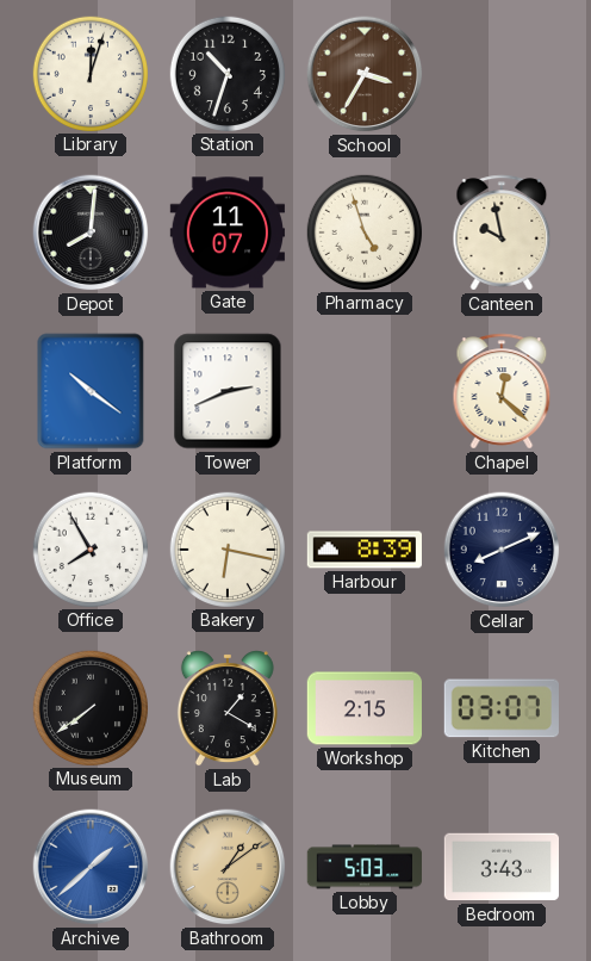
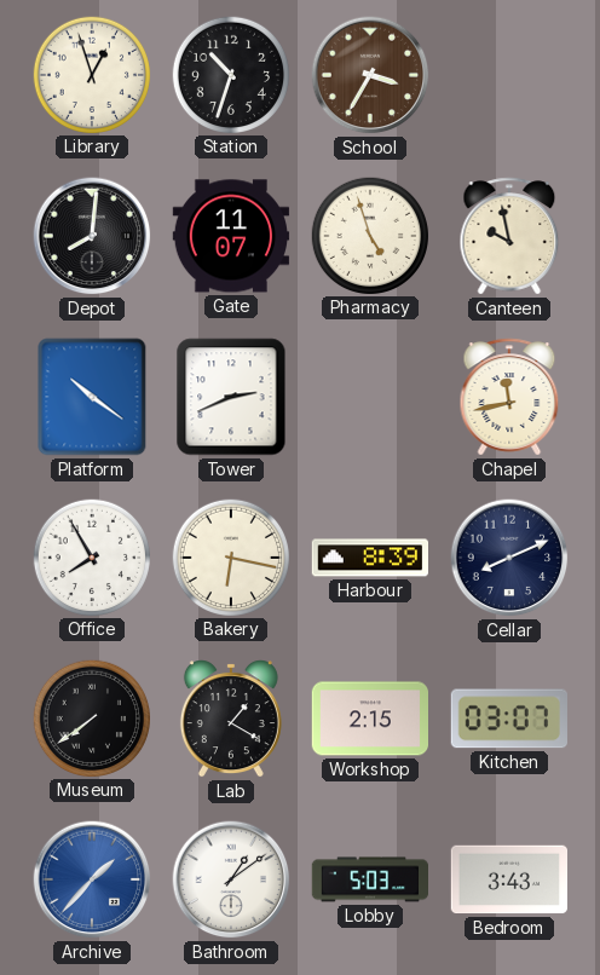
Library: 12:03 -> 12:57 (91, 74)
Chapel: 12:22 -> 11:43 (509, 397)
Archive: 1:38 -> 1:37 (92, 879)
Bathroom dial: champagne -> white (231, 879)
